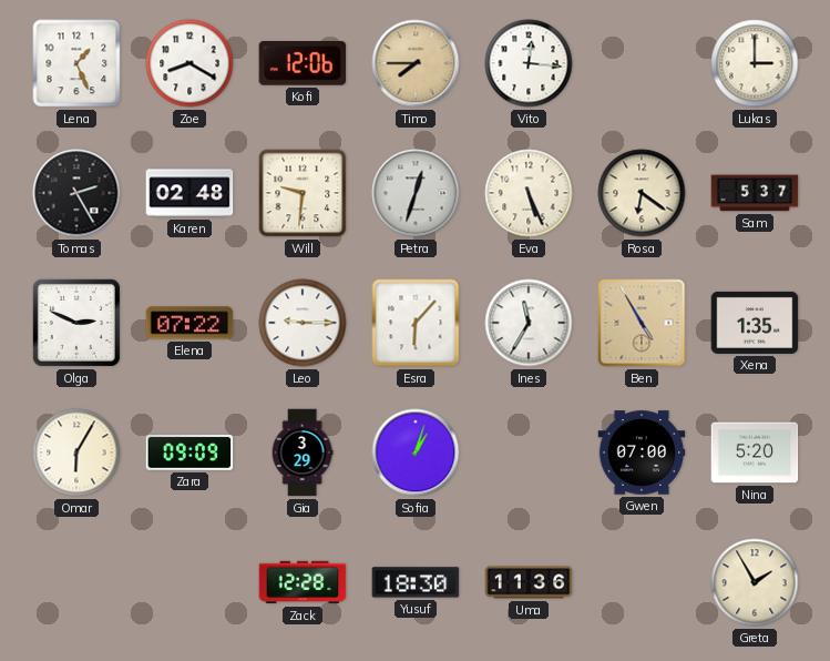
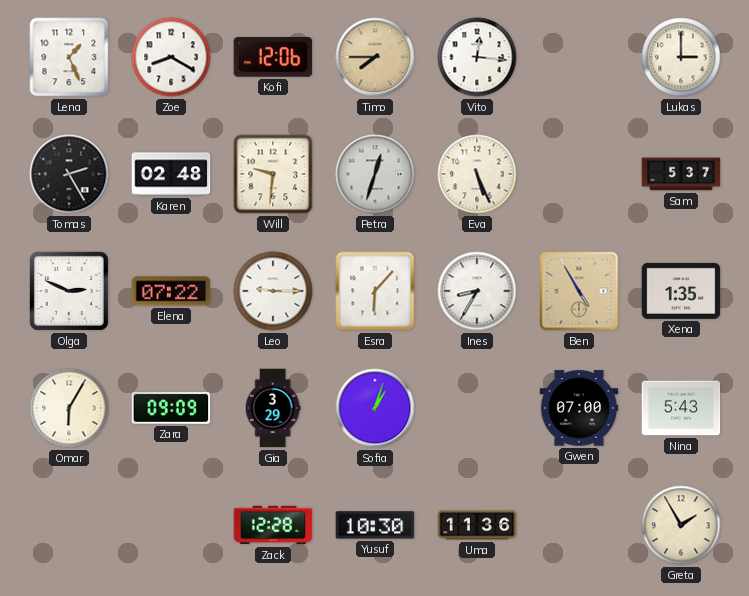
Rosa: 6:21 -> none (642, 193)
Ines: 11:35 -> 8:35 (477, 291)
Nina: 5:20 -> 5:43 (681, 408)
Yusuf: 18:30 -> 10:30 (375, 525)
